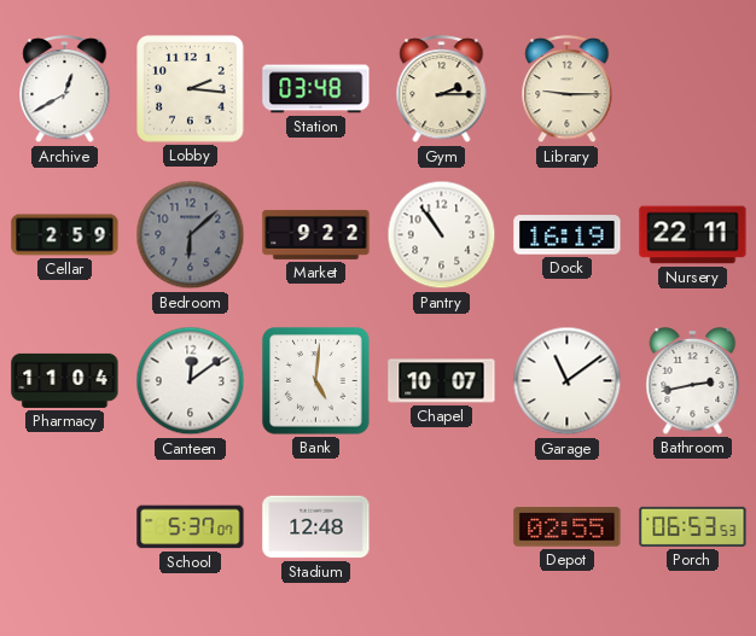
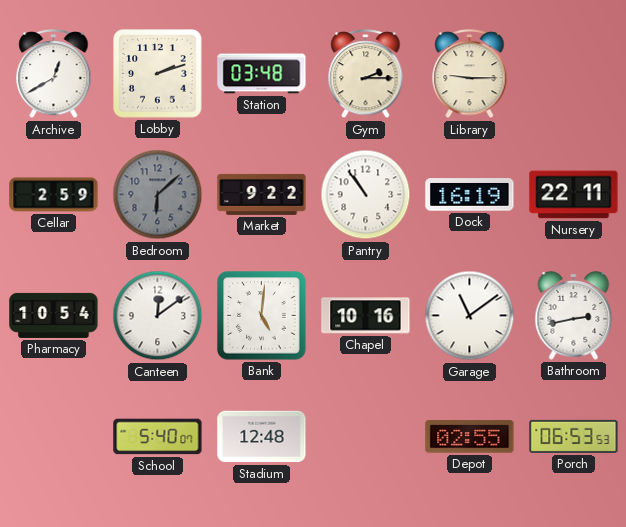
Lobby: 2:16 -> 2:12 (158, 74)
Pharmacy: 11:04 -> 10:54 (54, 315)
Chapel: 10:07 -> 10:16 (366, 316)
School: 5:37 -> 5:40 (158, 437)
